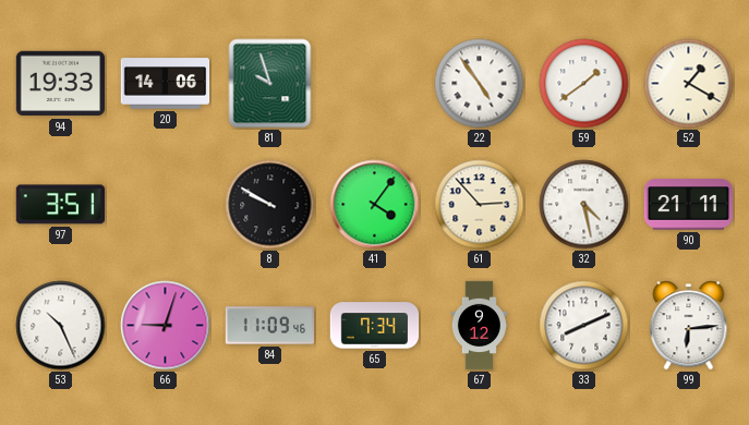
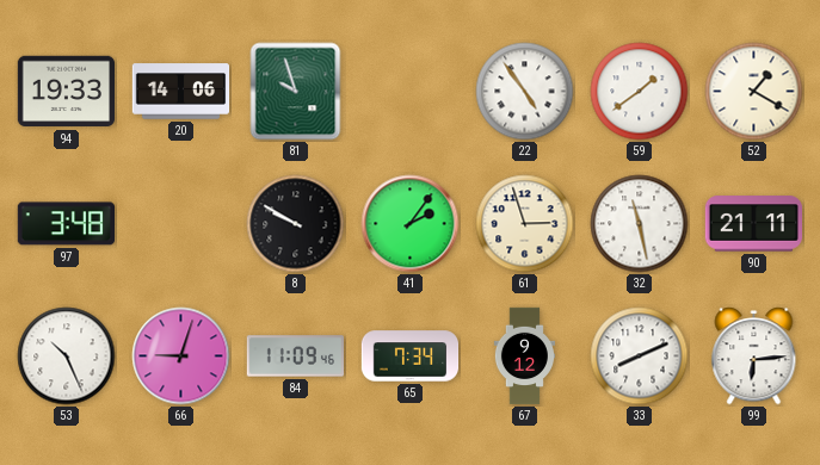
97: 3:51 -> 3:48 (66, 224)
41: 4:06 -> 2:06 (411, 224)
61: 2:53 -> 2:57 (525, 224)
32: 4:28 -> 11:28 (640, 224)
